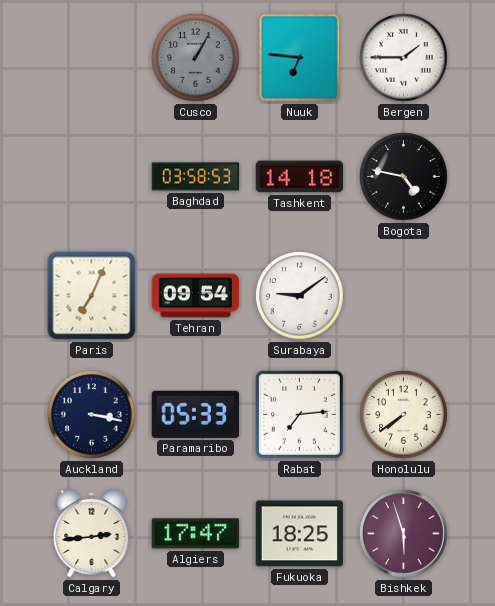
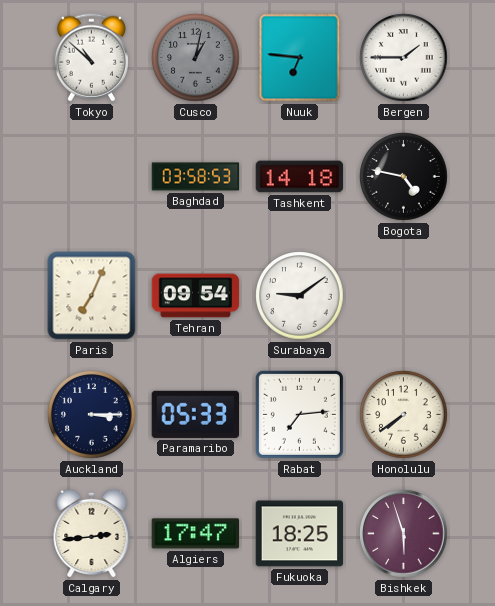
Tokyo: none -> 10:52 (91, 58)
Cusco: 1:05 -> 1:02 (196, 58)
Auckland: 3:17 -> 3:15 (92, 415)
